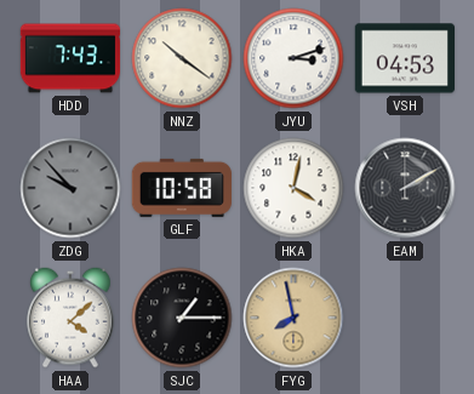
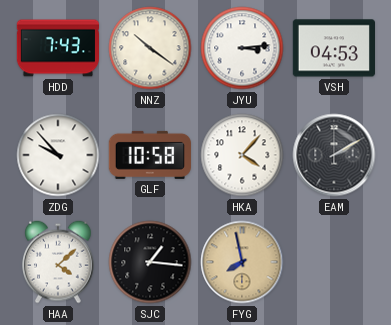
JYU: 3:12 -> 3:14 (242, 48)
ZDG dial: grey -> white (58, 155)
HKA: 4:02 -> 4:07 (242, 155)
SJC: 1:15 -> 1:16 (150, 262)
